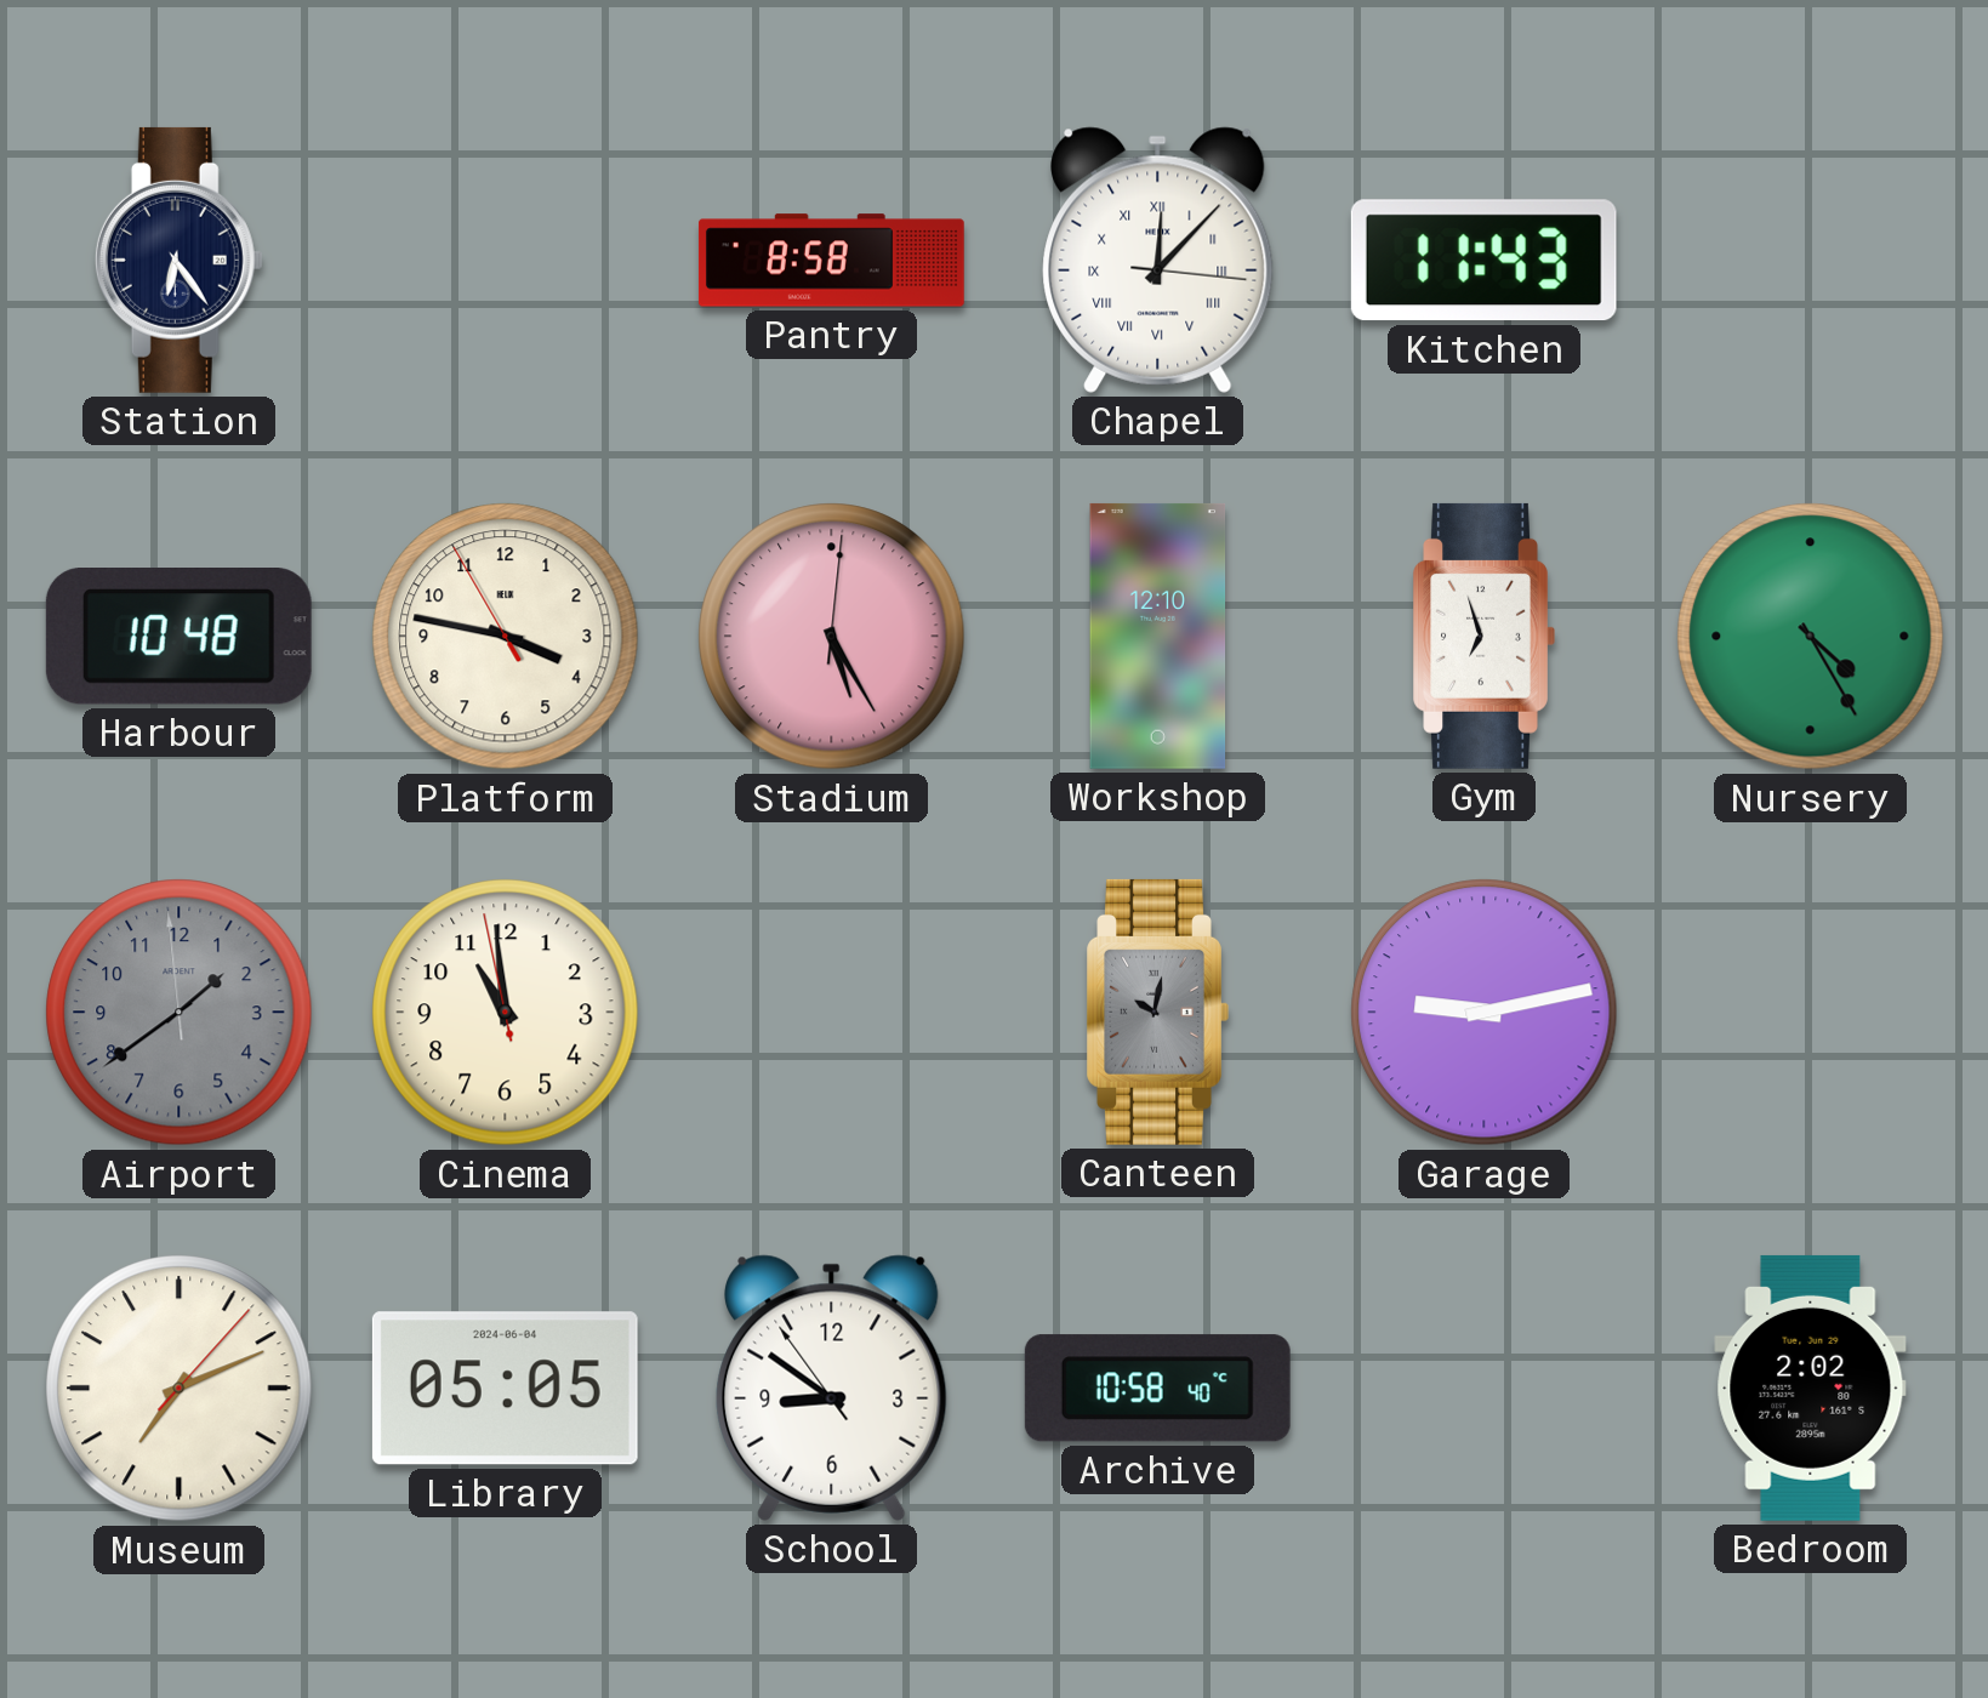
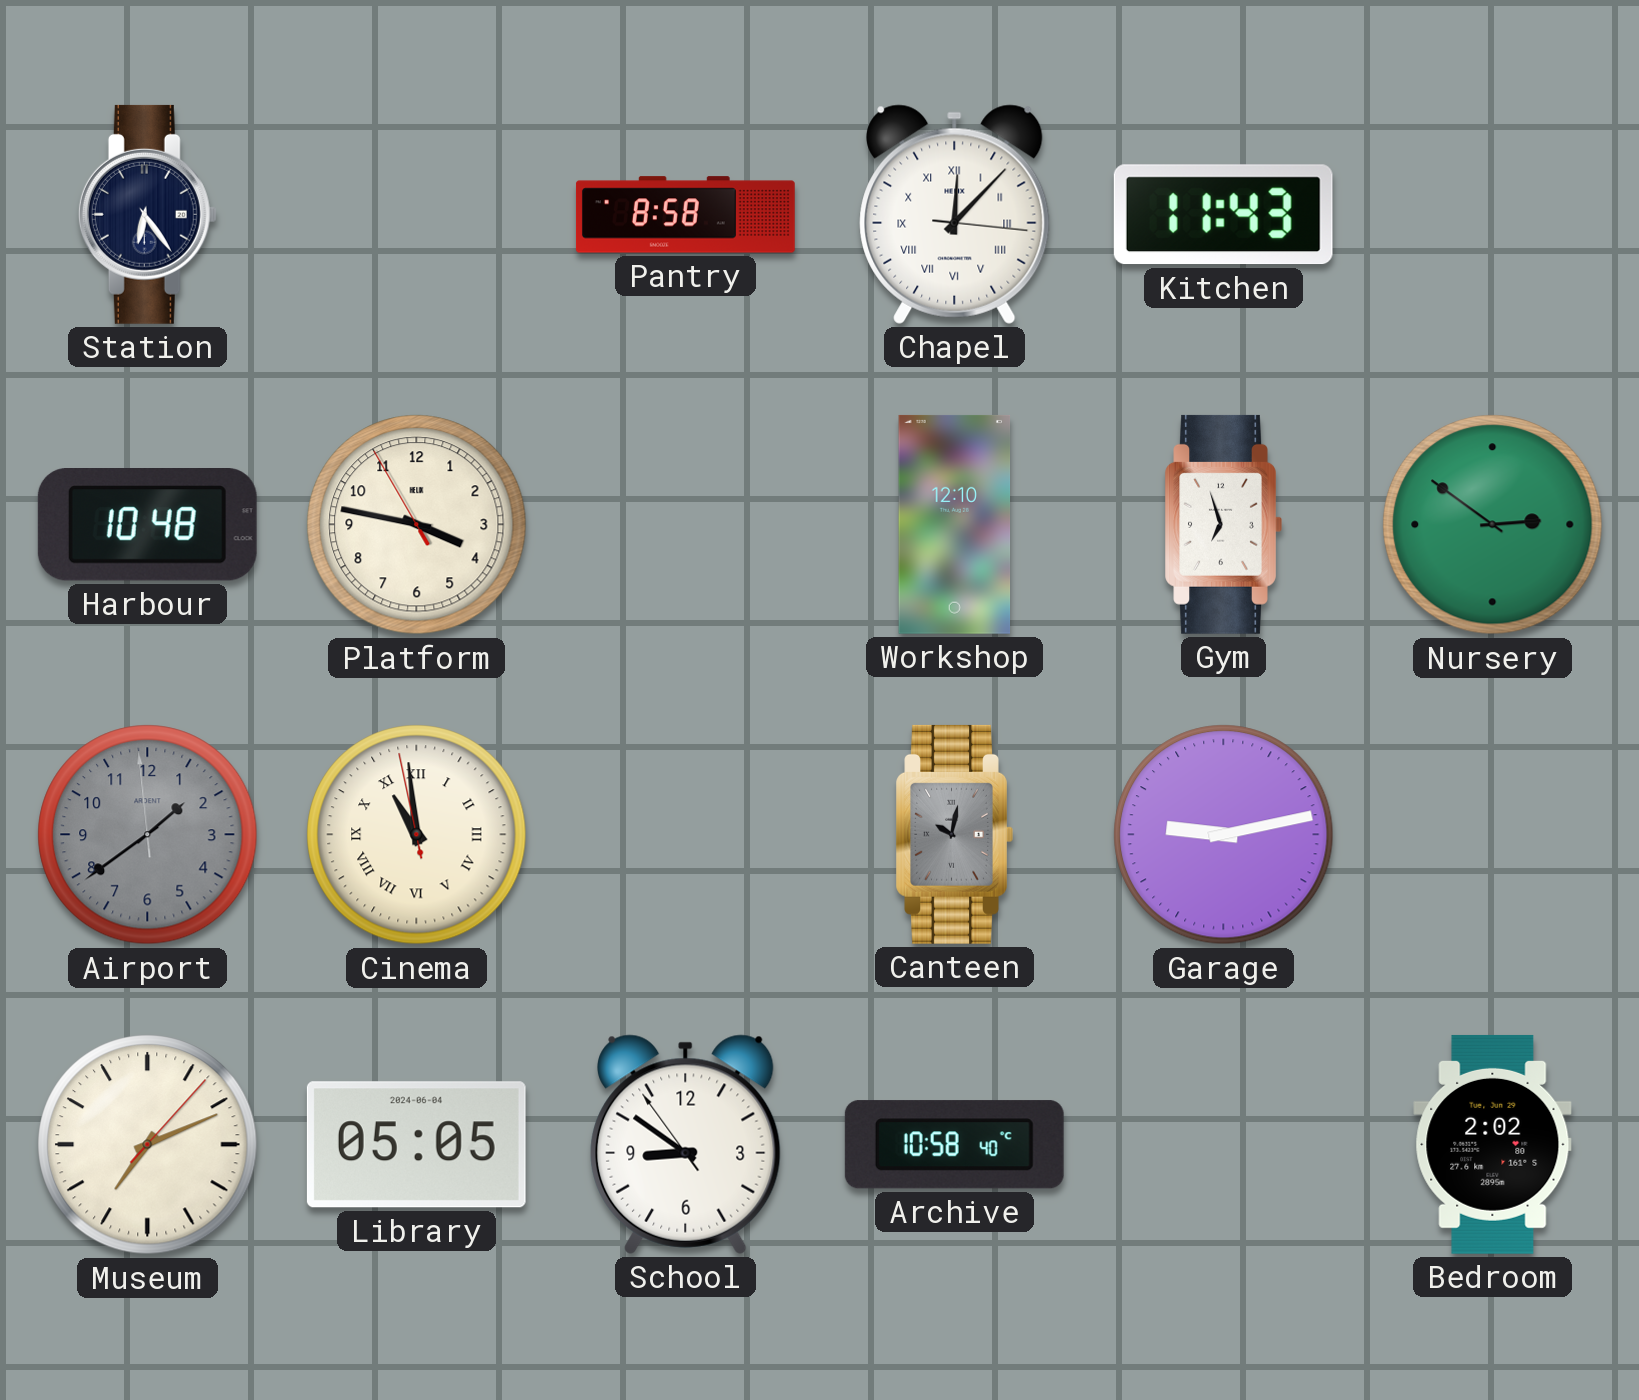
Stadium: 5:25 -> none (832, 637)
Nursery: 4:25 -> 2:51 (1493, 525)
Cinema numerals: Arabic -> Roman (417, 835)
